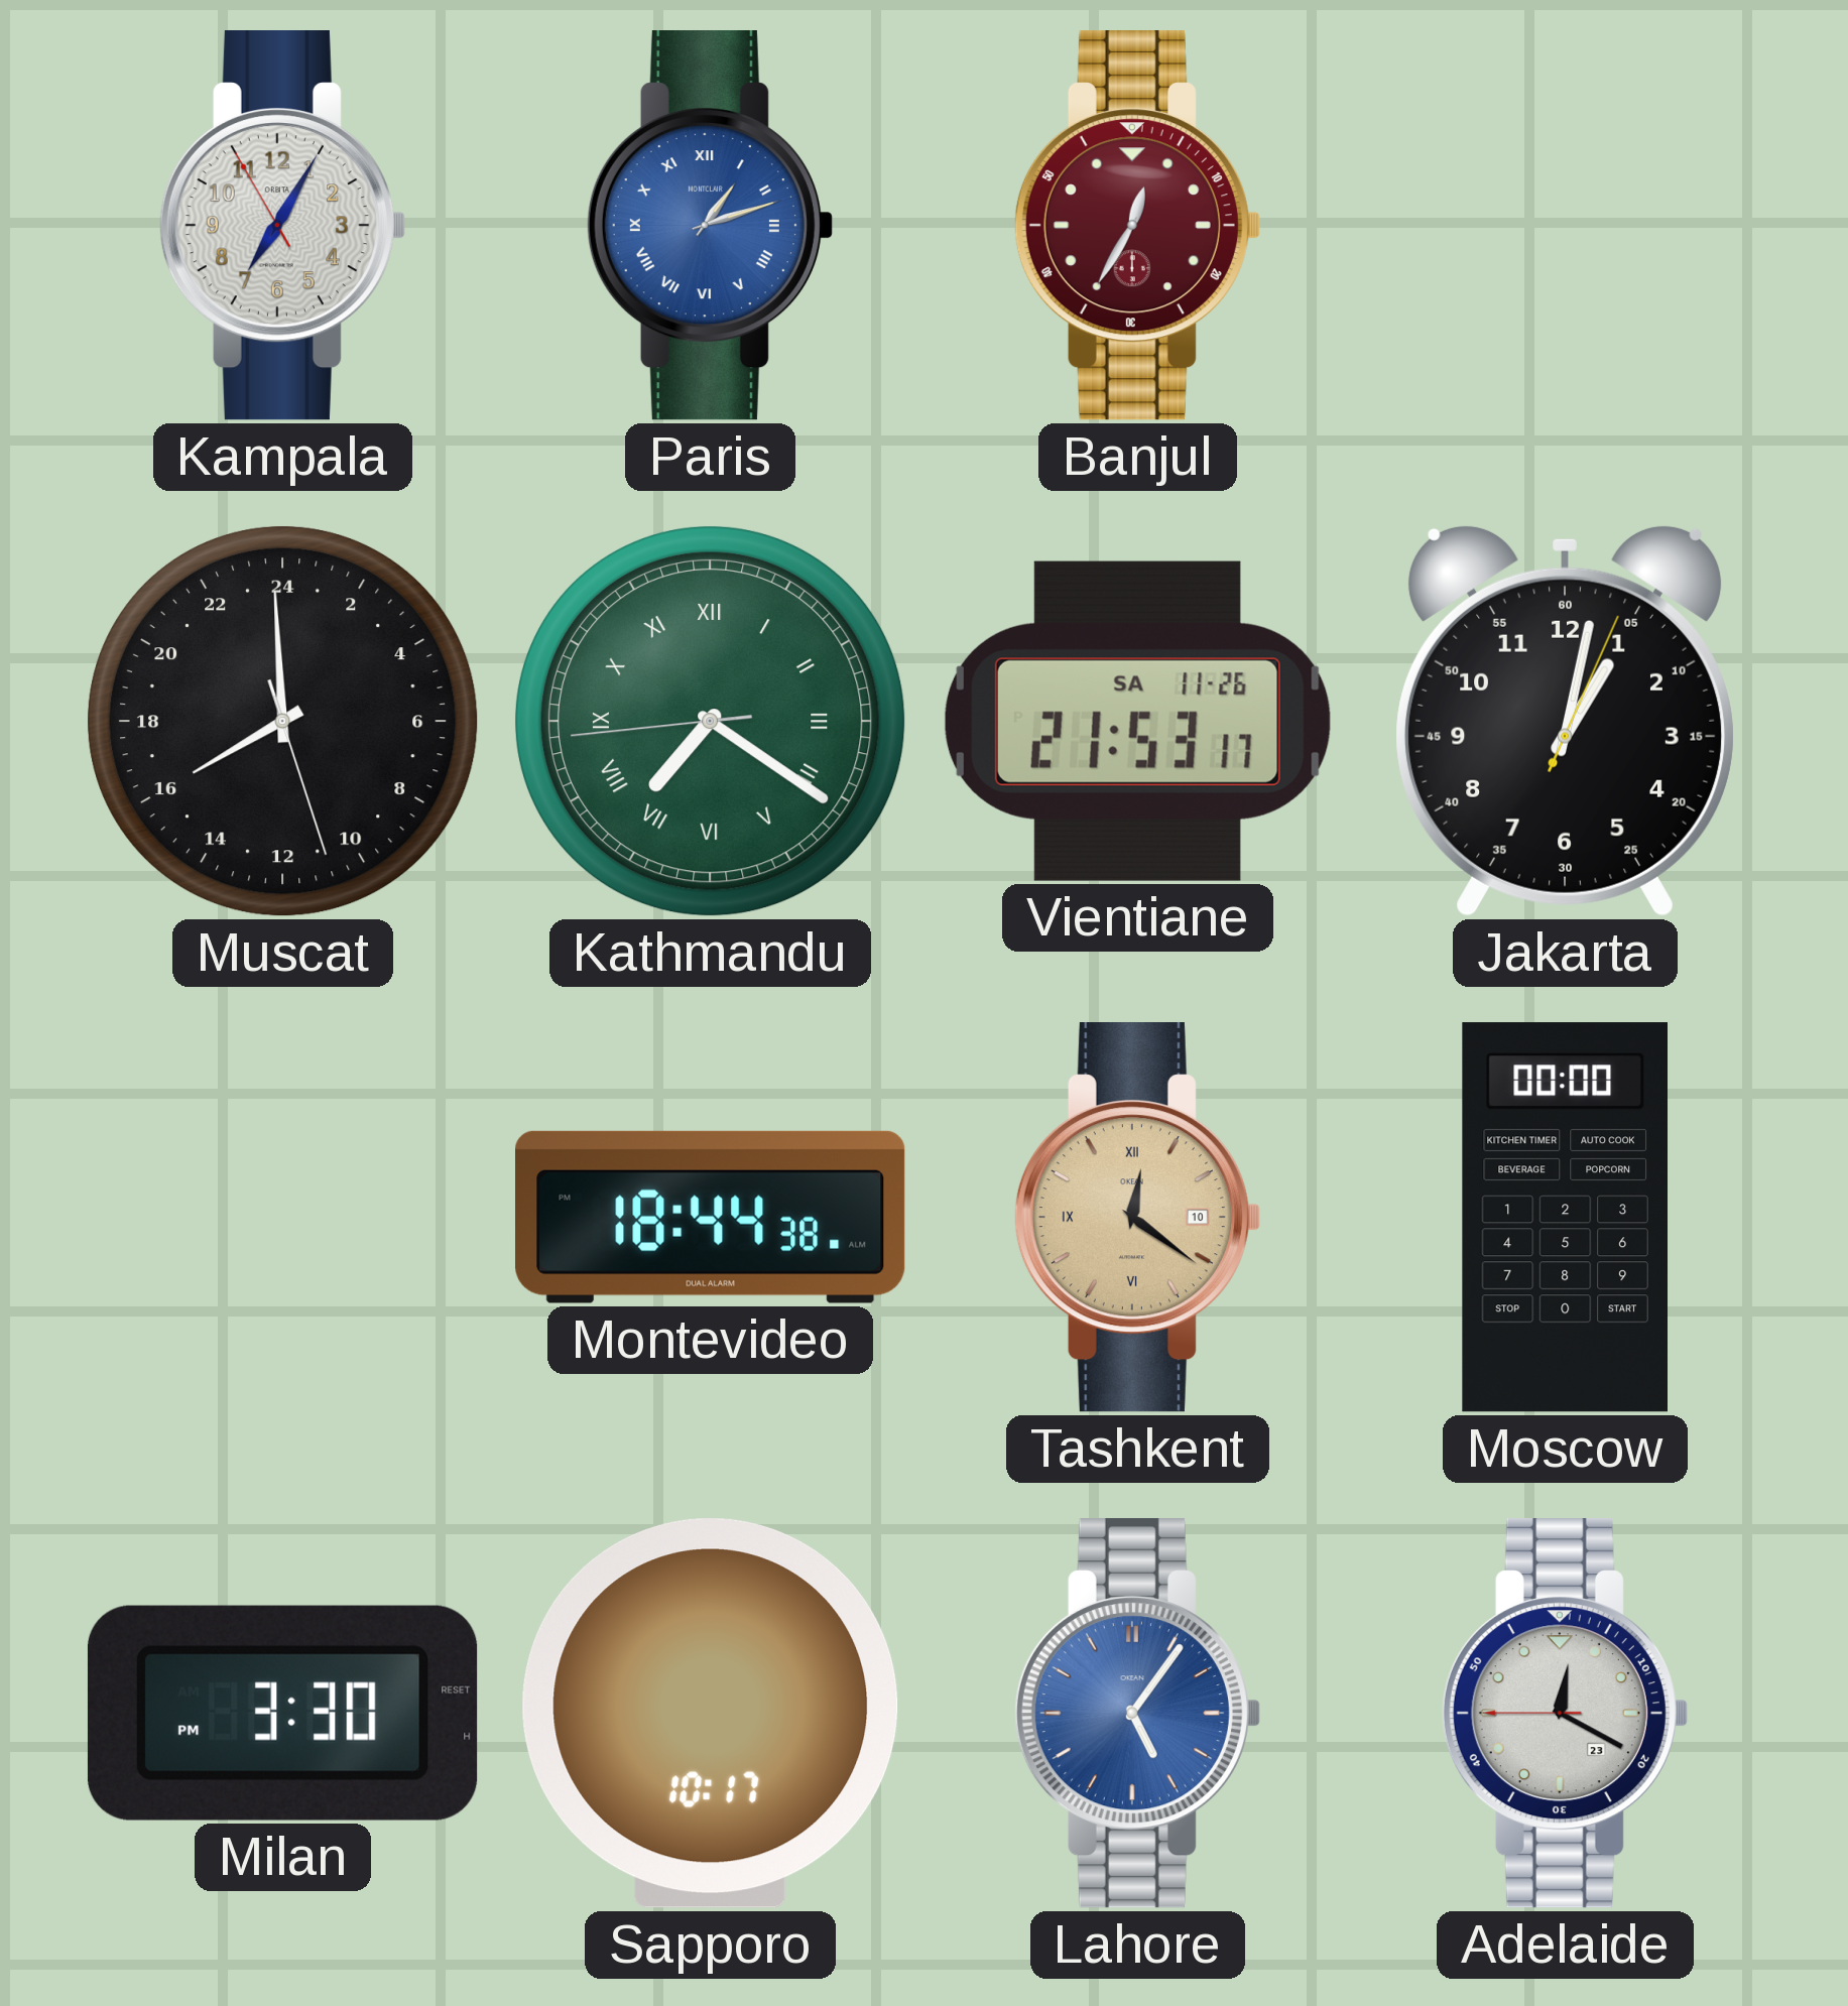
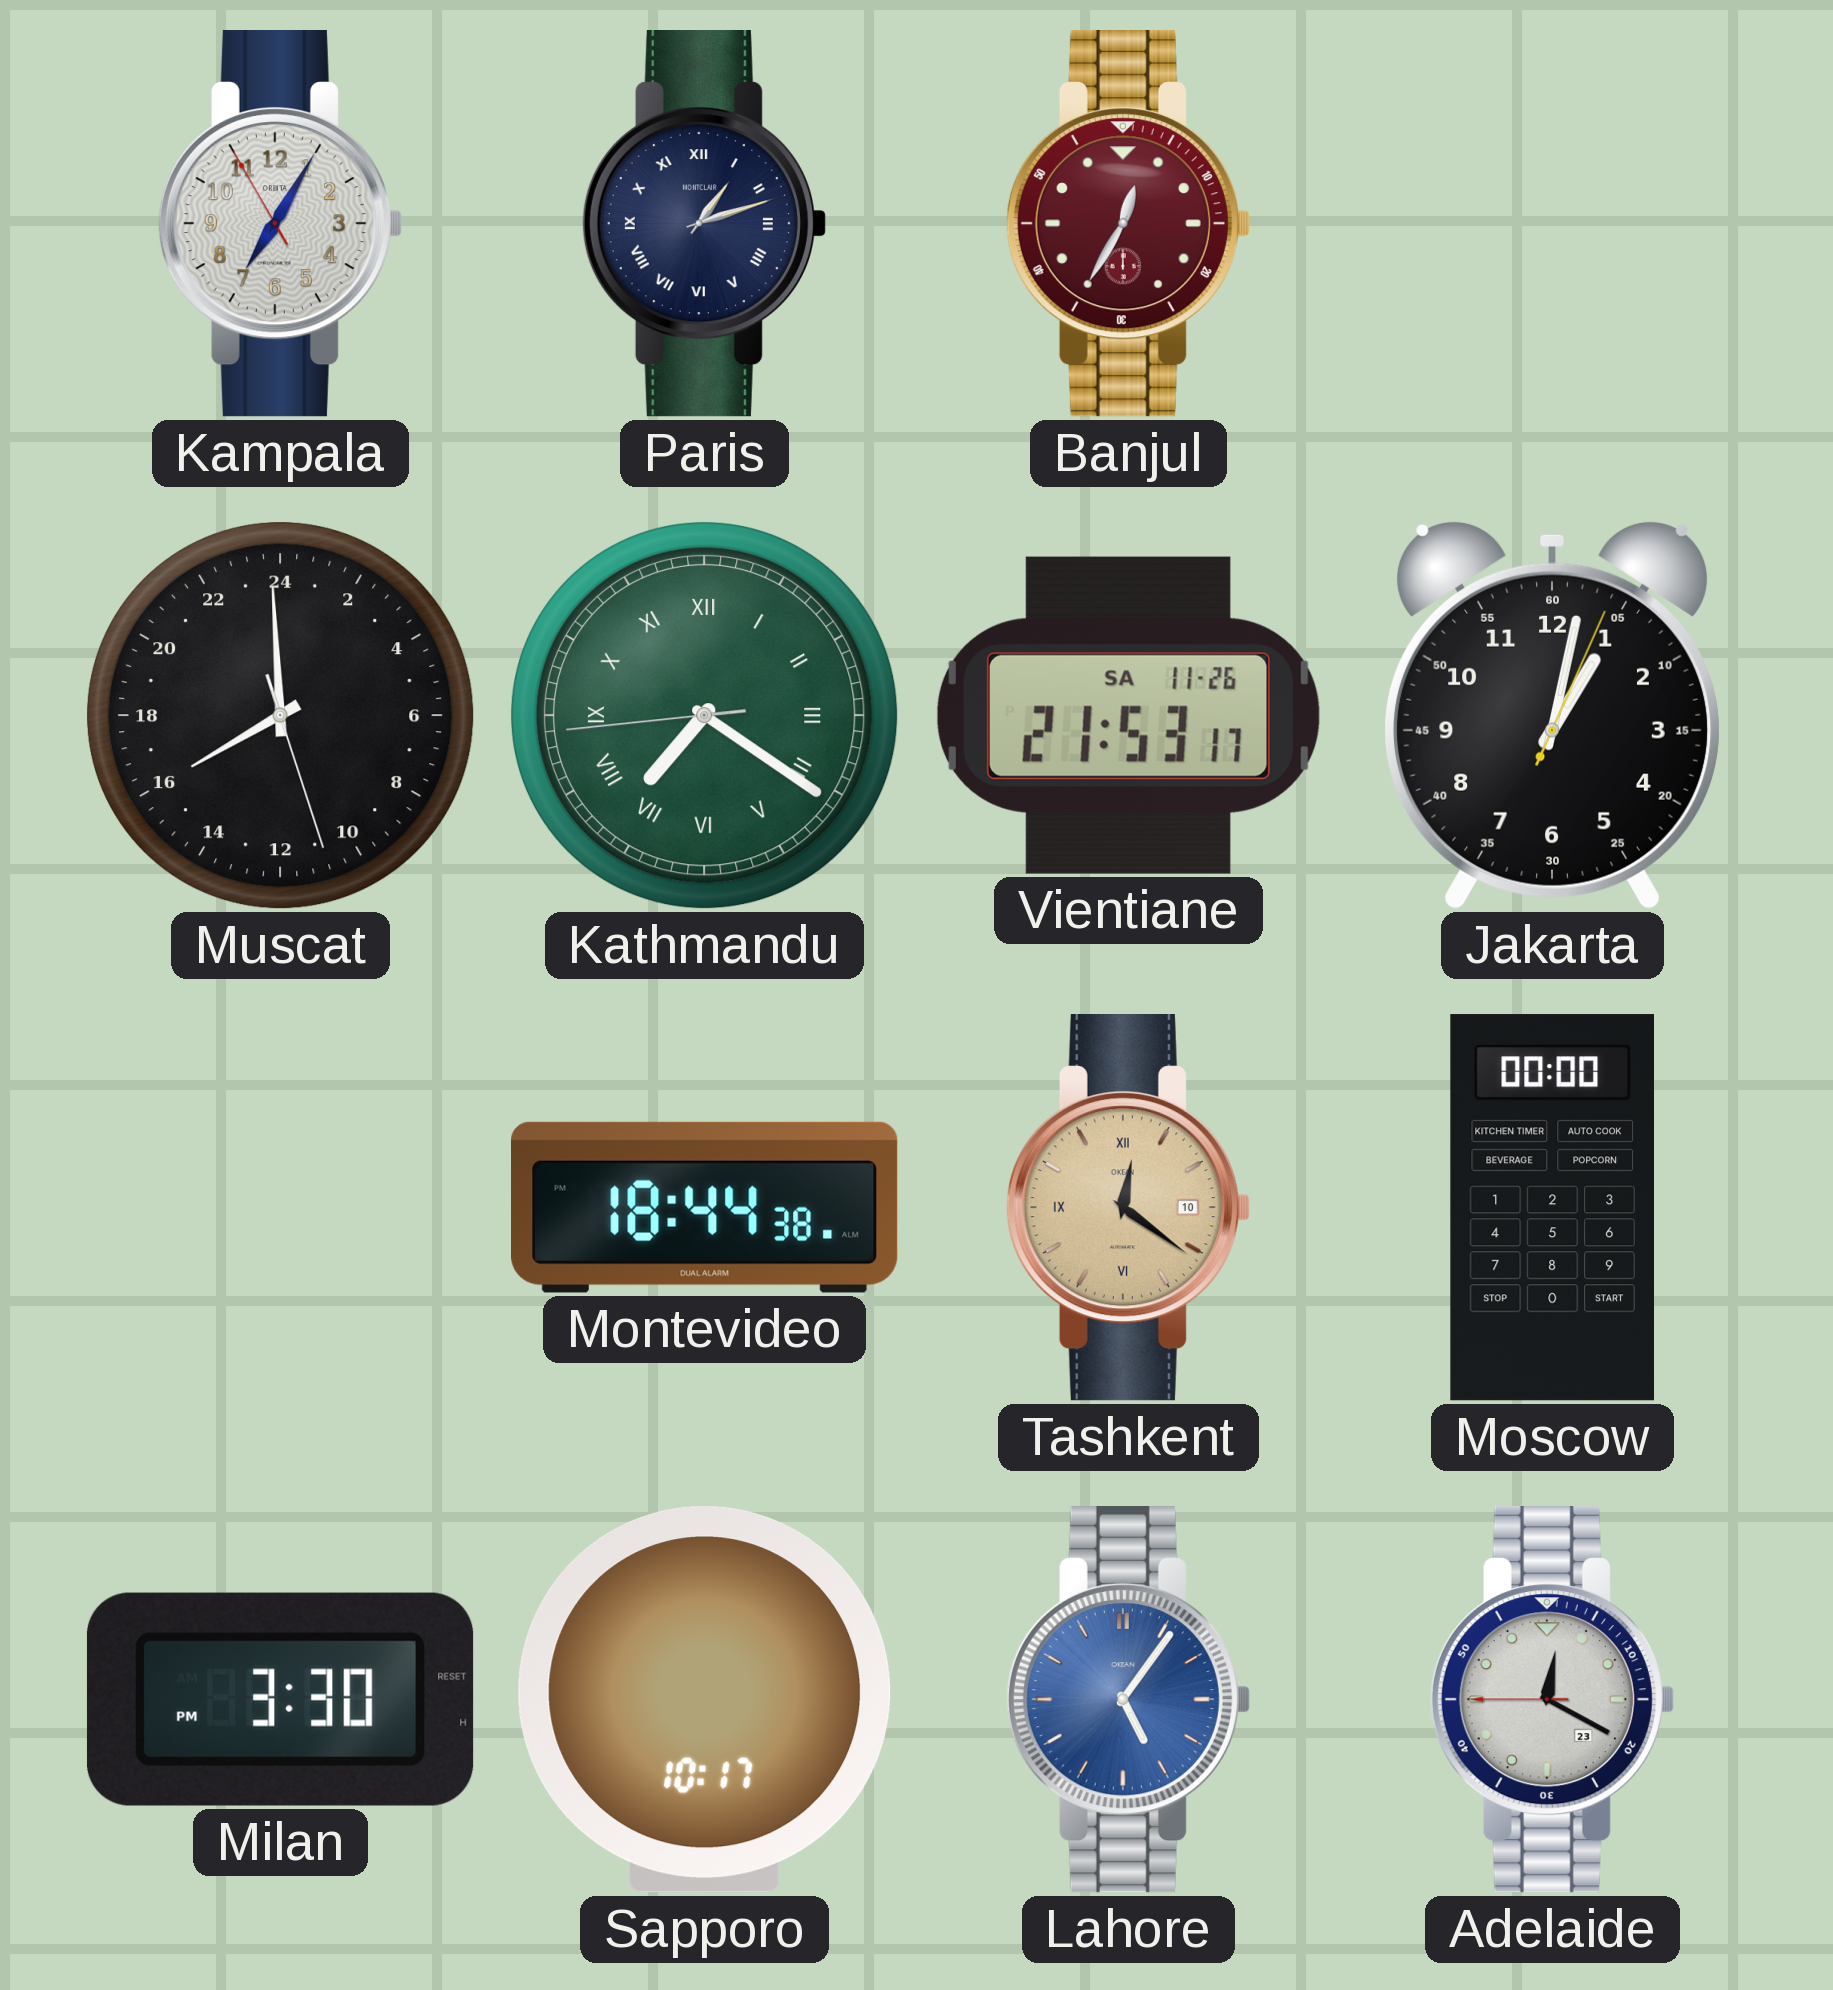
Paris dial: blue -> navy (704, 224)
